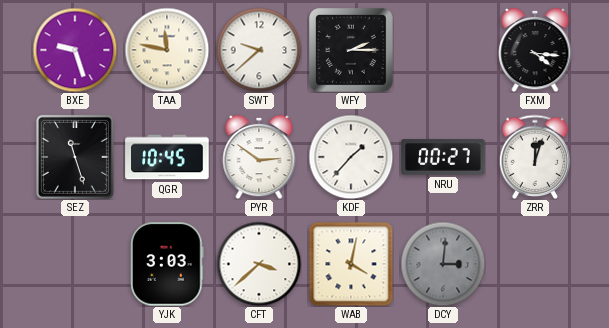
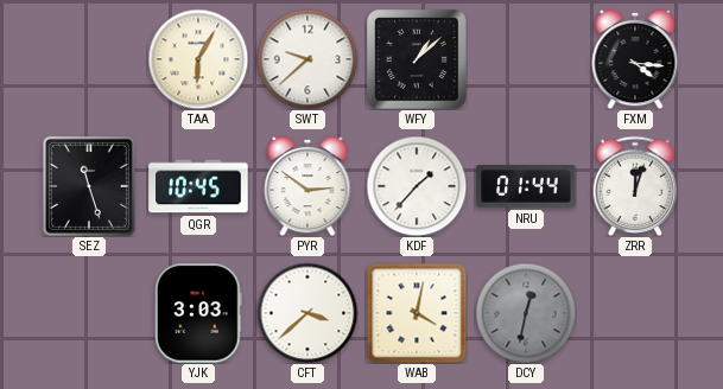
BXE: 9:27 -> none (75, 50)
TAA: 11:47 -> 6:05 (198, 59)
WFY: 2:15 -> 1:08 (418, 60)
NRU: 00:27 -> 01:44 (526, 186)
DCY: 3:01 -> 12:32 (526, 313)
